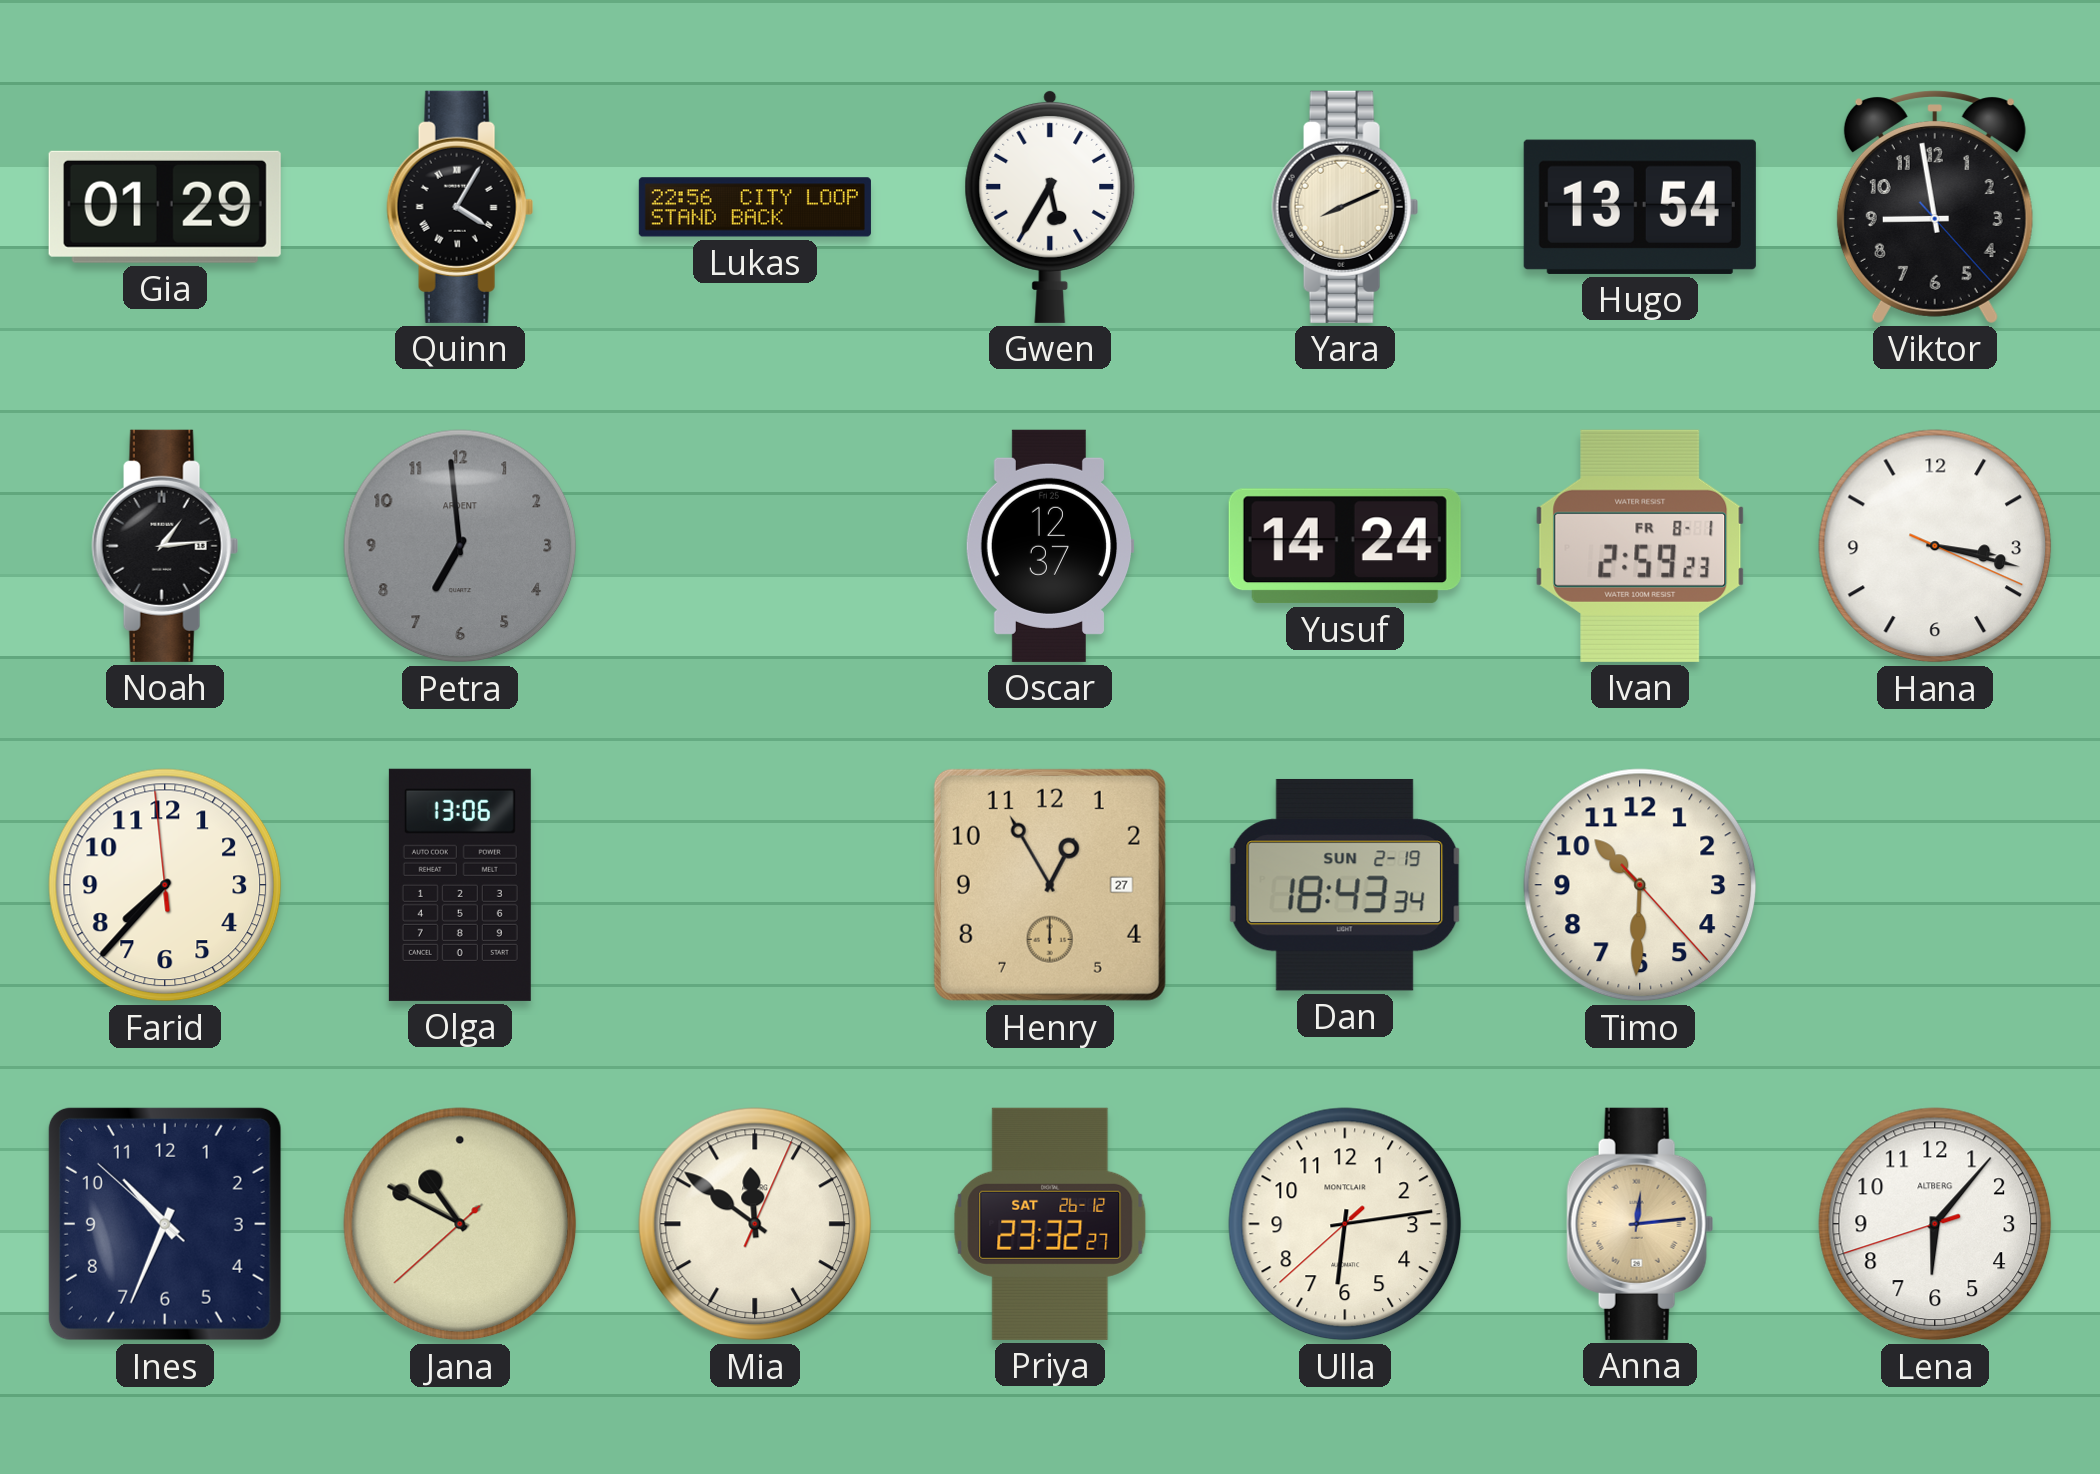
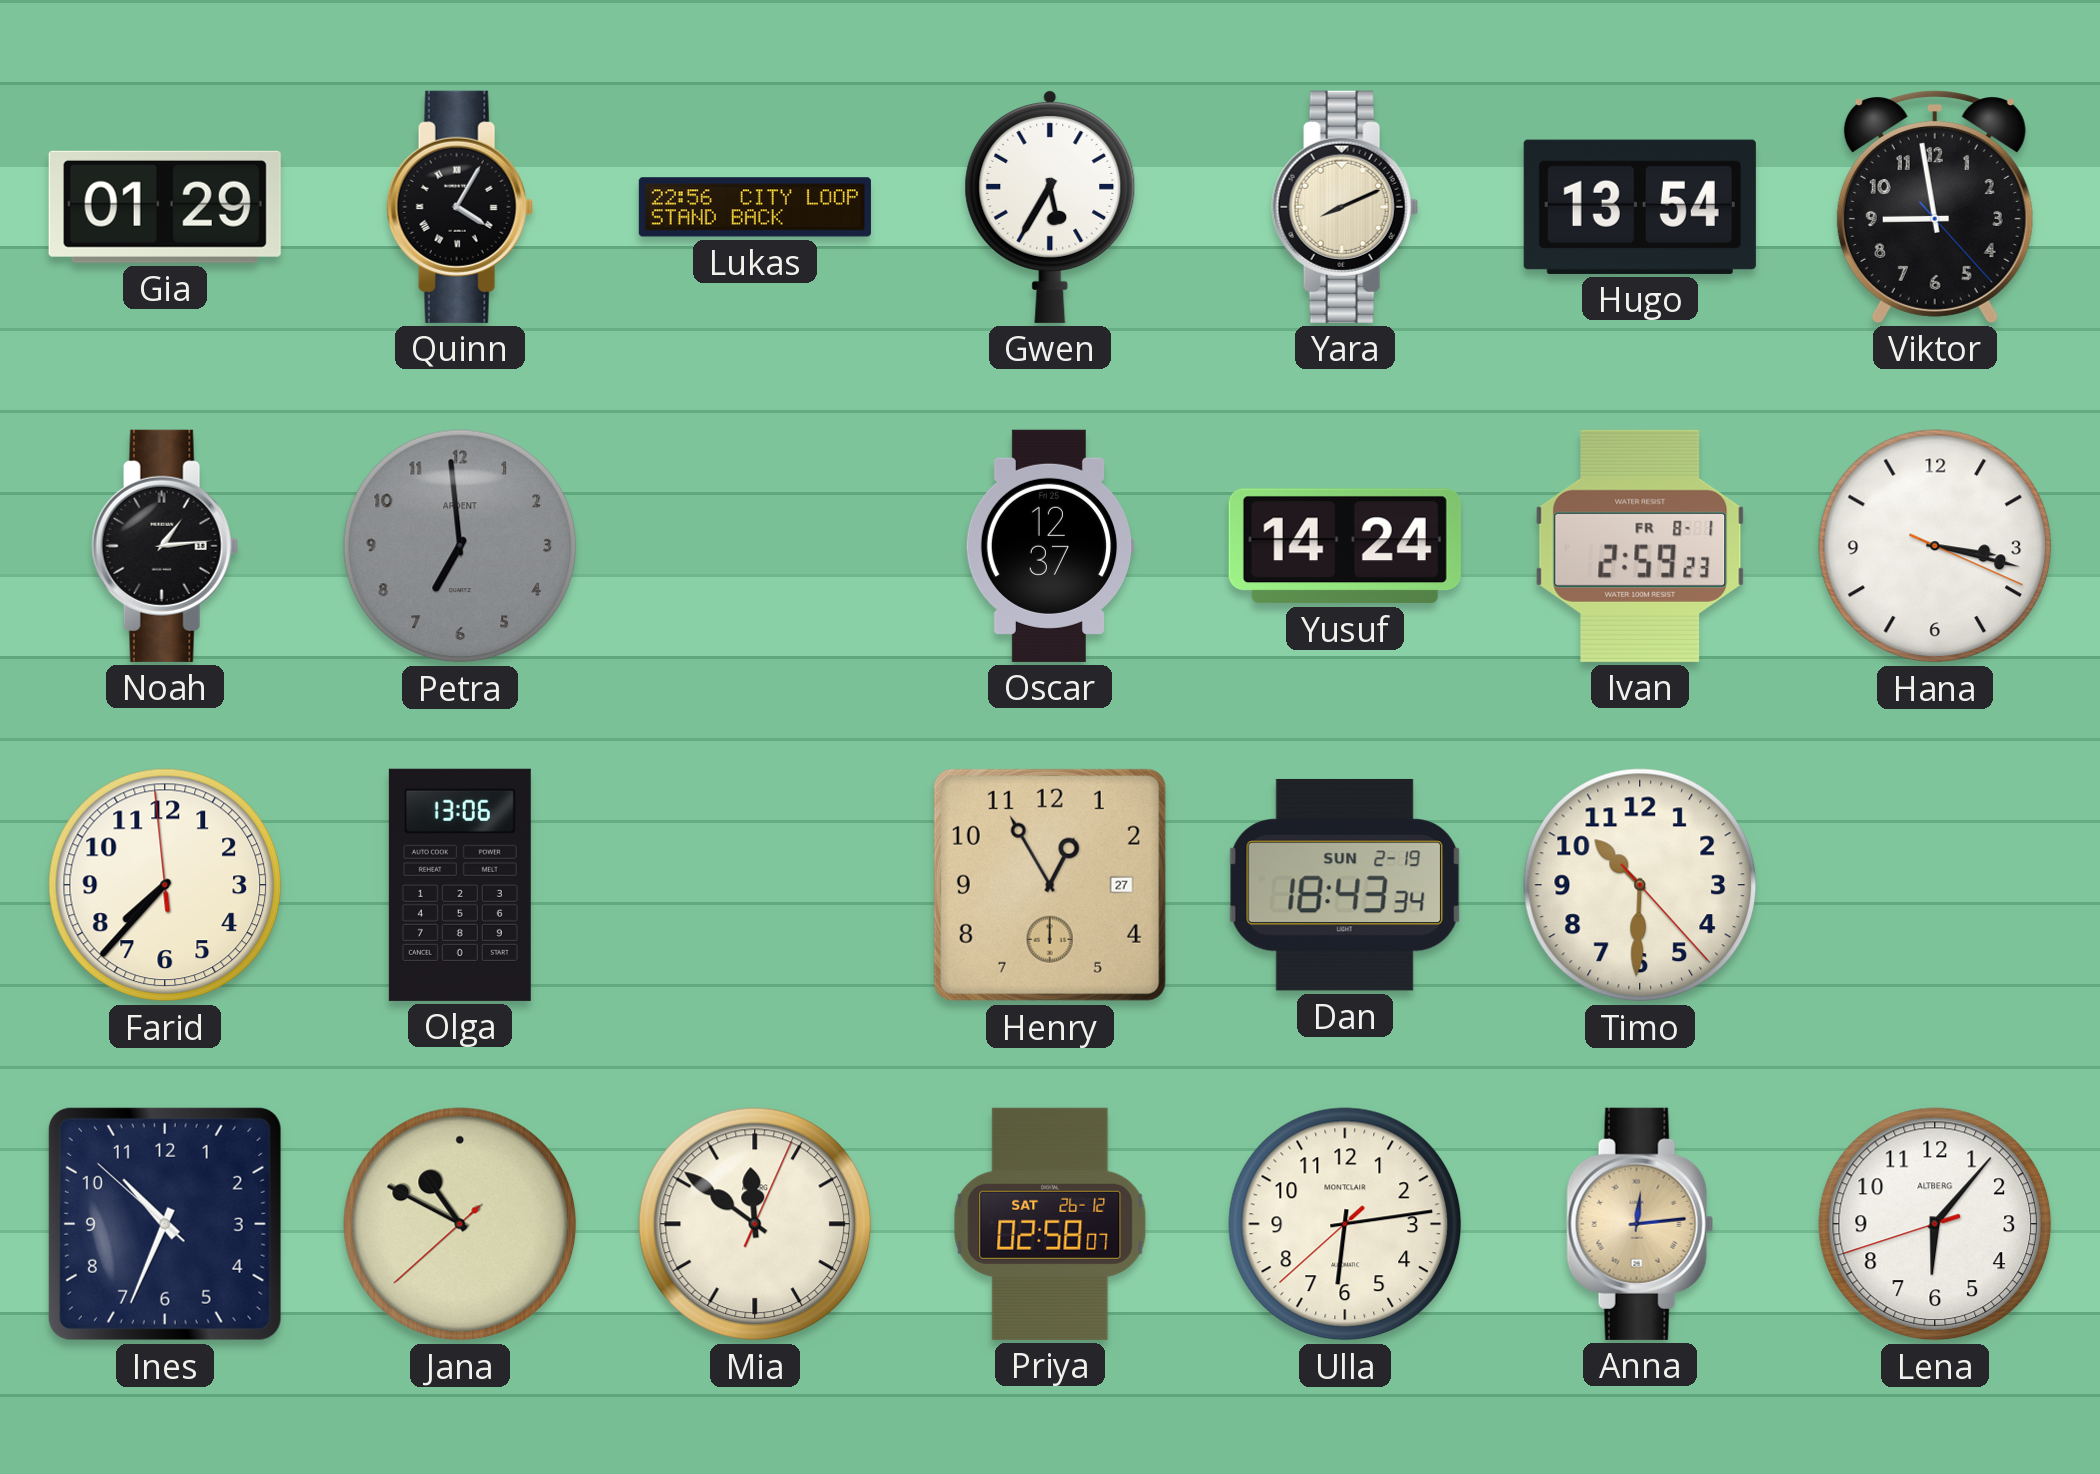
Priya: 23:32 -> 02:58 (1050, 1224)
